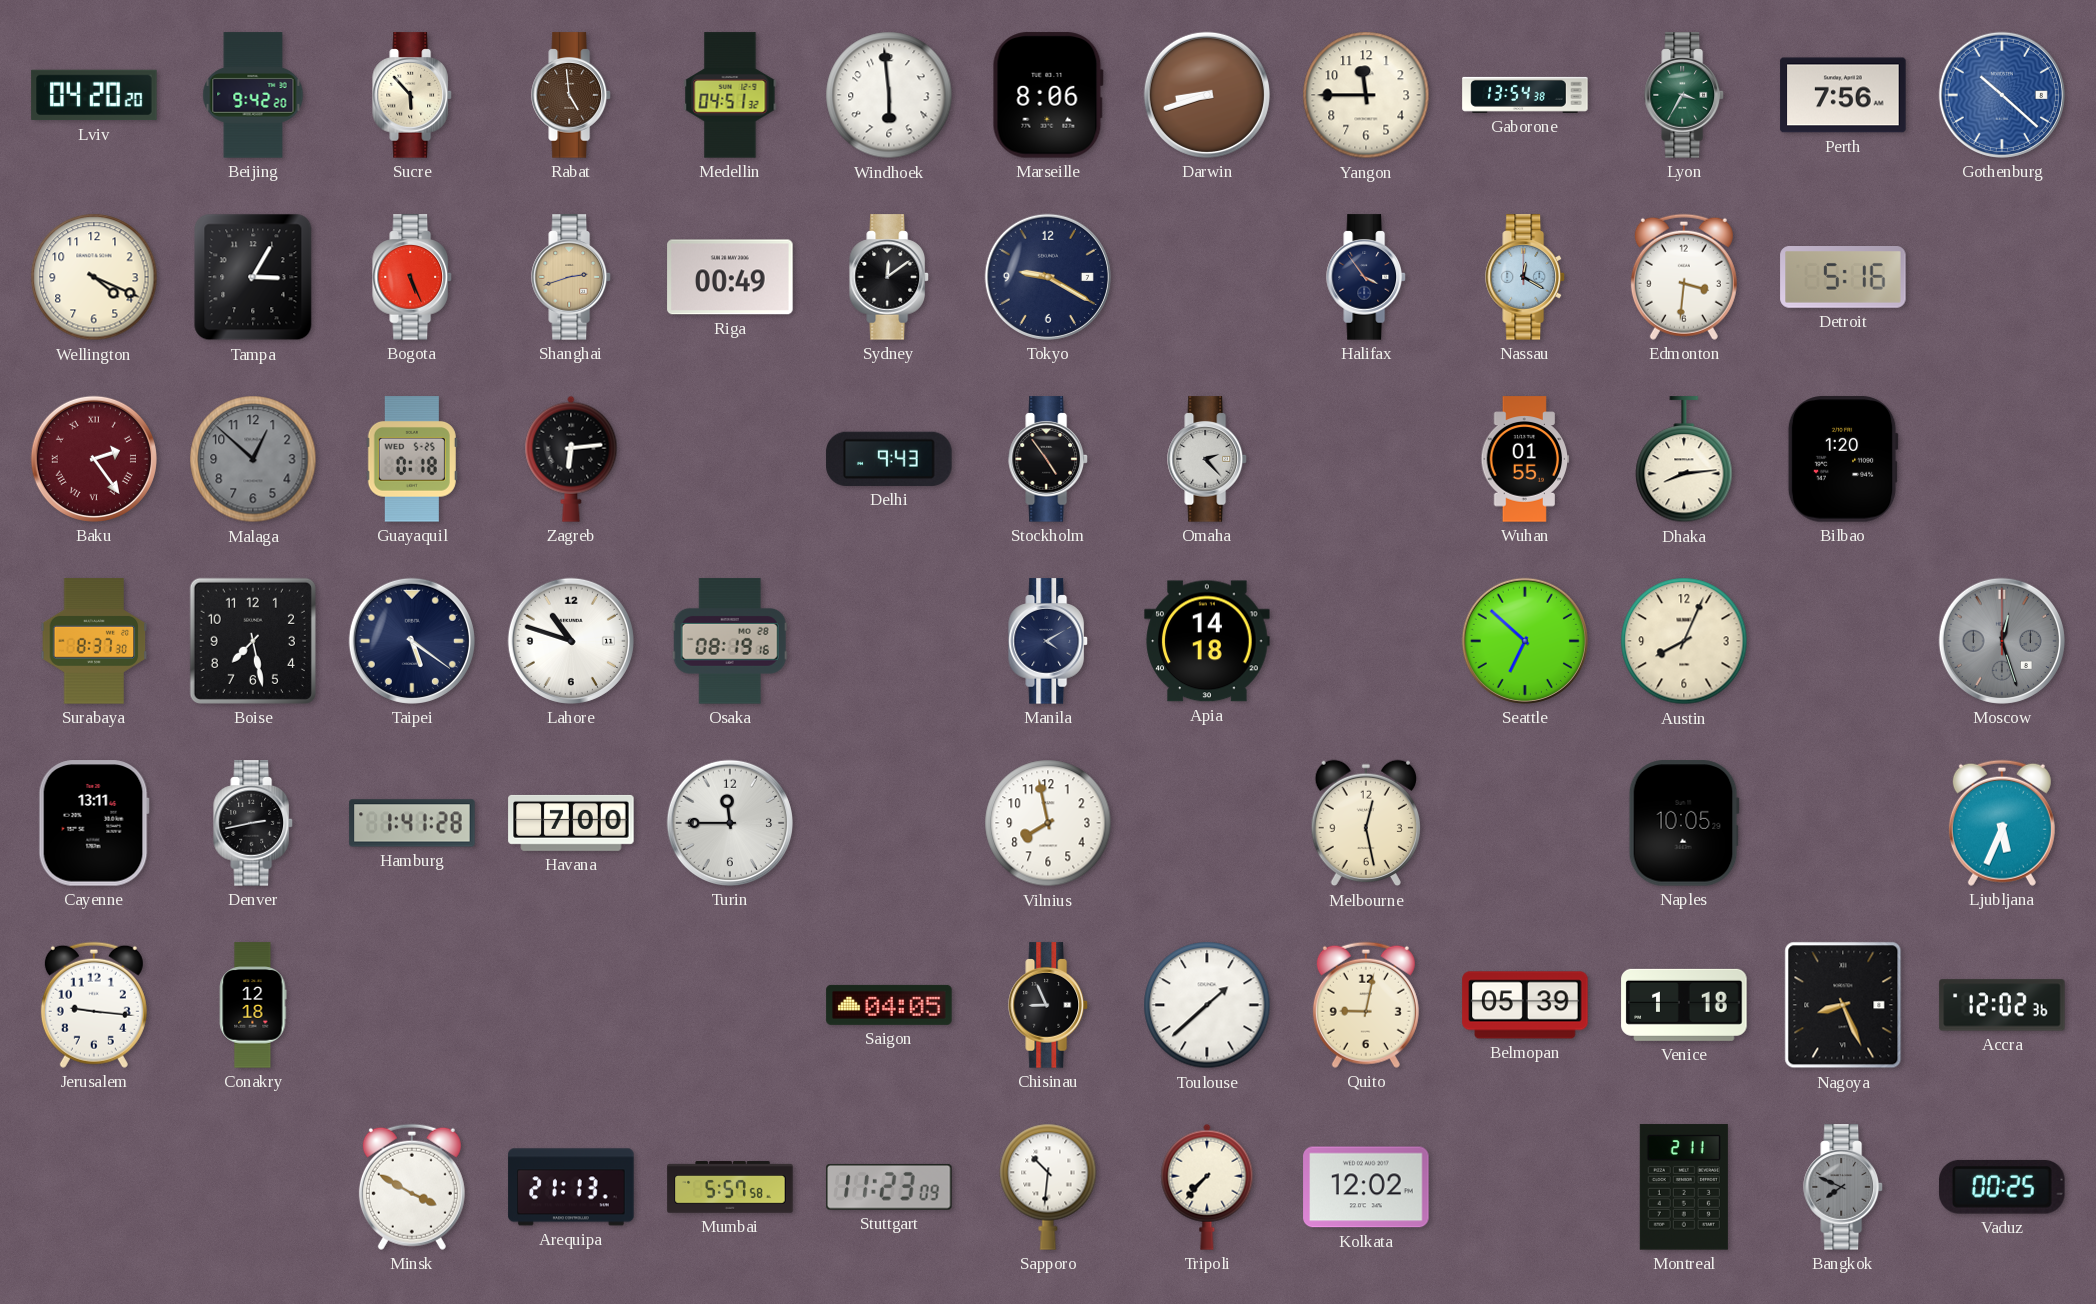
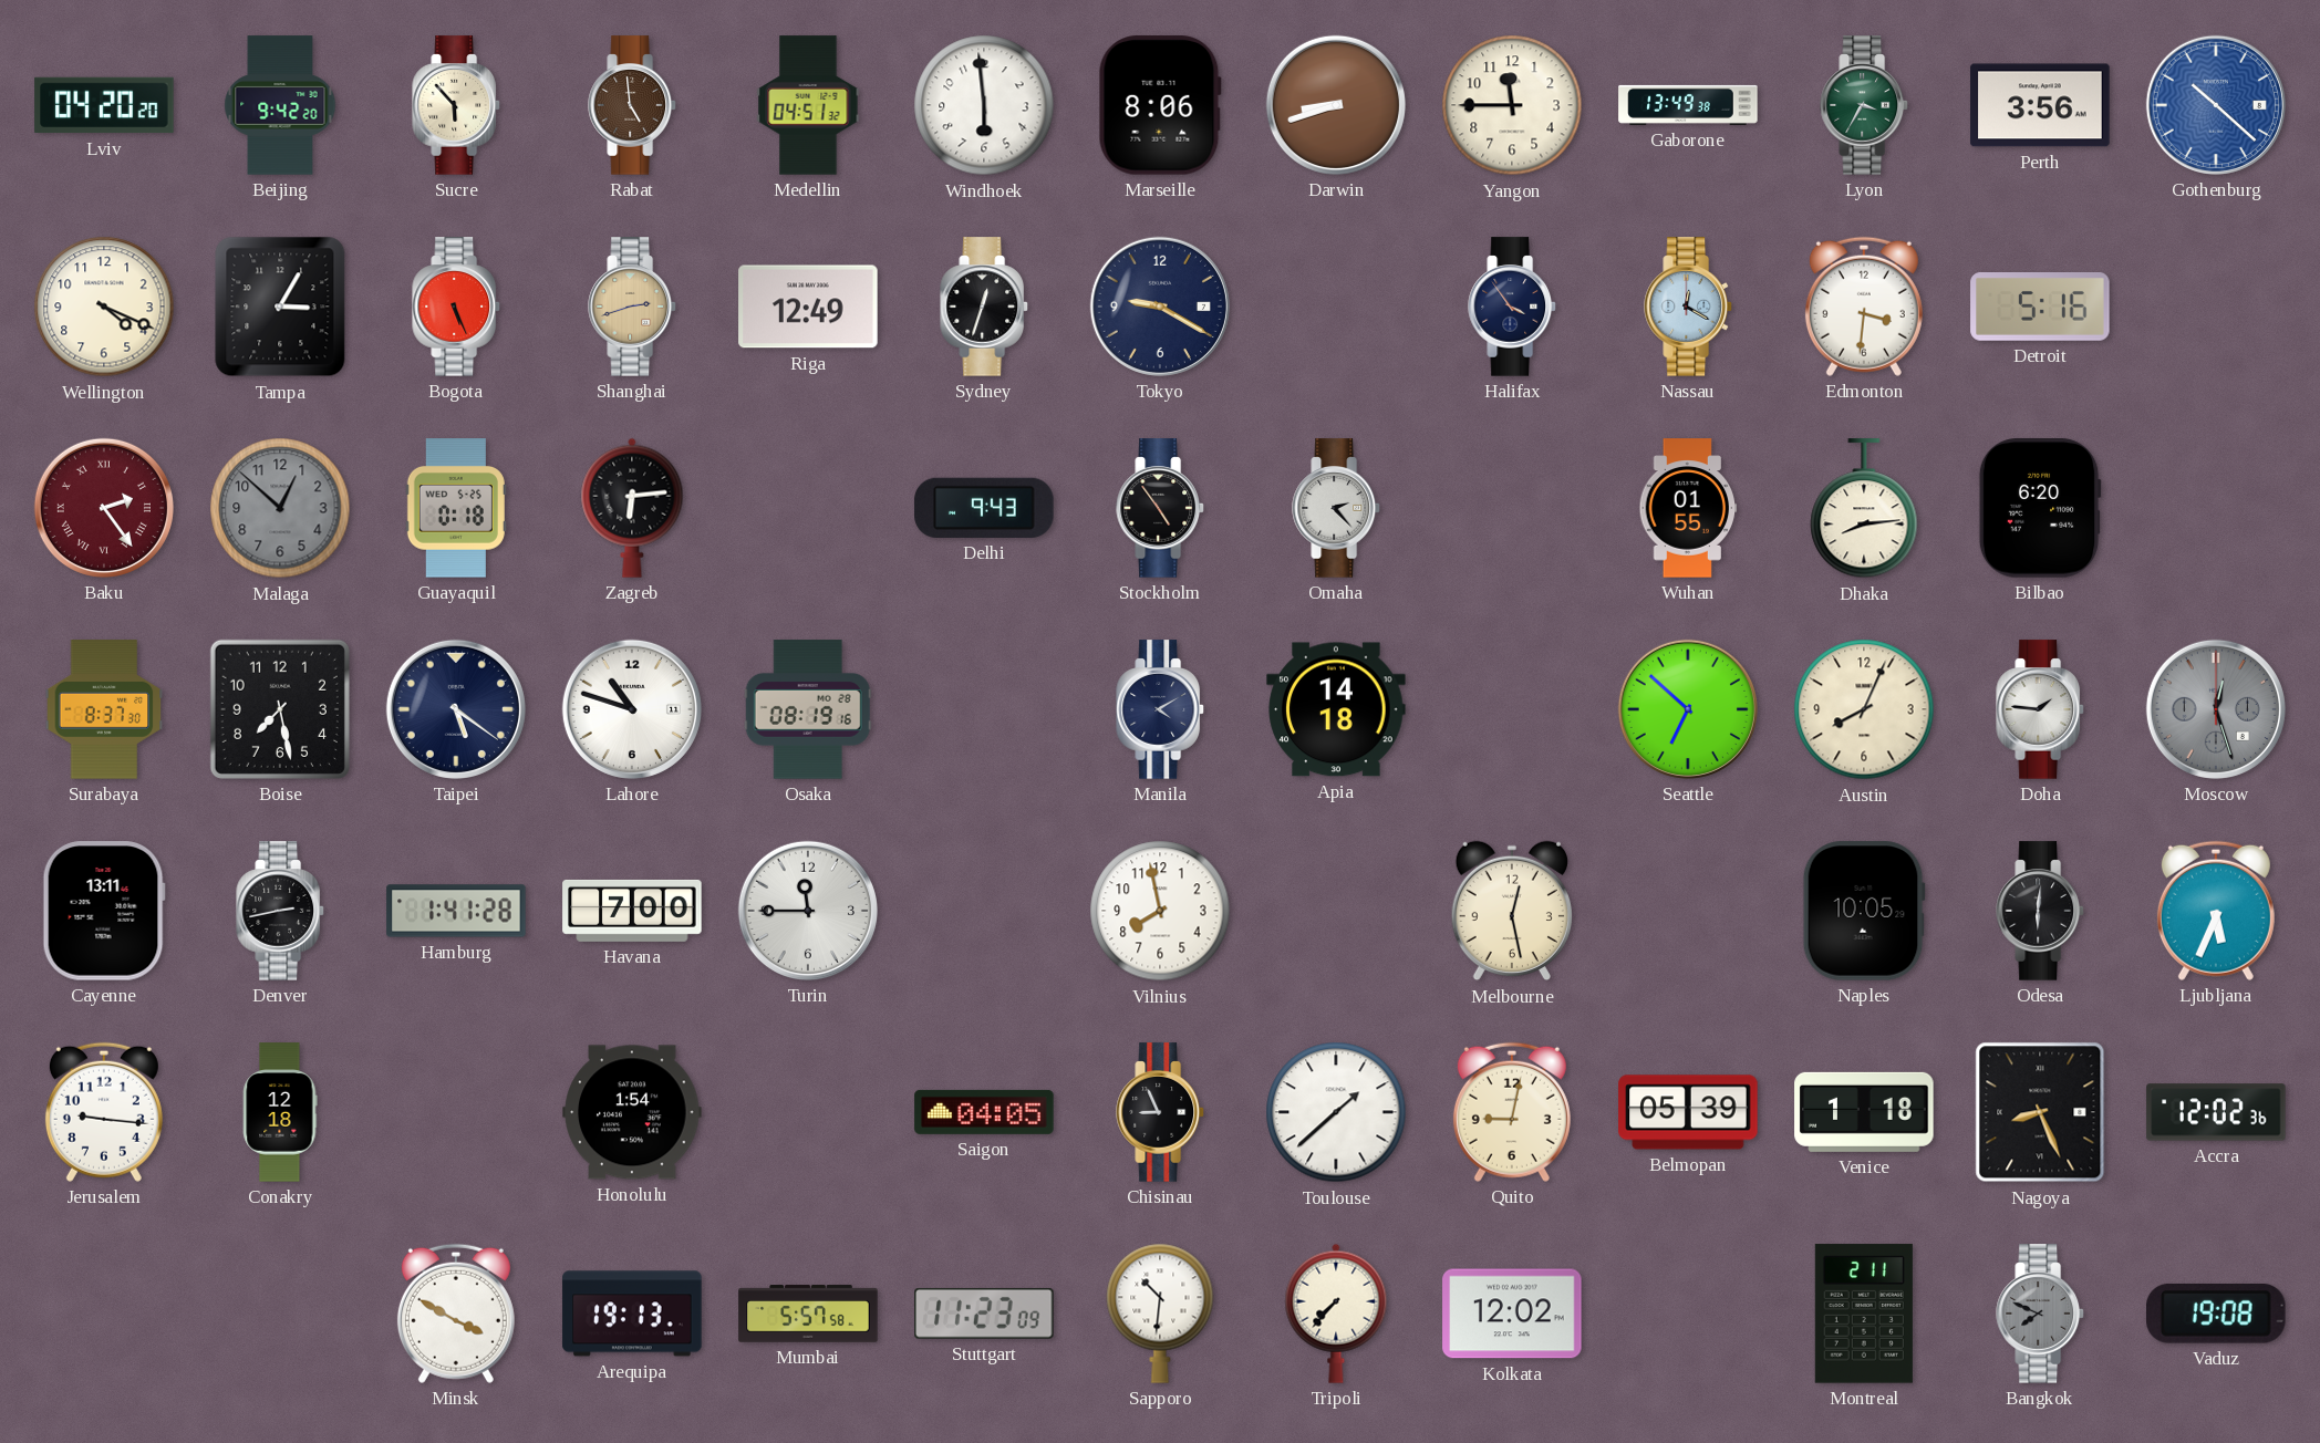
Gaborone: 13:54 -> 13:49 (1688, 105)
Perth: 7:56 -> 3:56 (2040, 105)
Riga: 00:49 -> 12:49 (808, 307)
Sydney: 12:09 -> 12:33 (984, 307)
Bilbao: 1:20 -> 6:20 (2040, 508)
Doha: none -> 1:46 (2040, 709)
Odesa: none -> 6:01 (2040, 911)
Honolulu: none -> 1:54 (632, 1112)
Arequipa: 21:13 -> 19:13 (632, 1314)
Vaduz: 00:25 -> 19:08 (2217, 1314)
